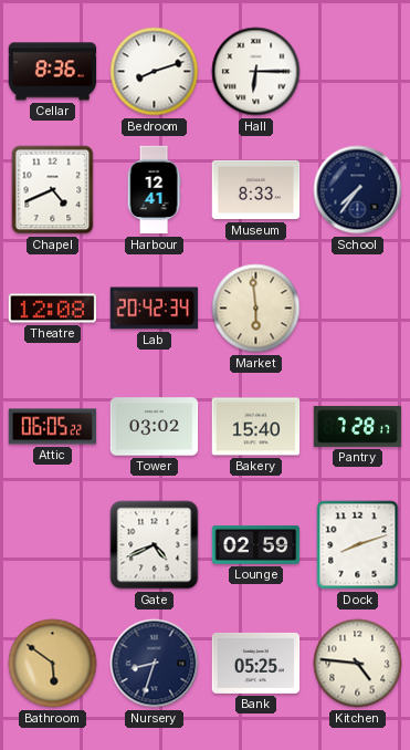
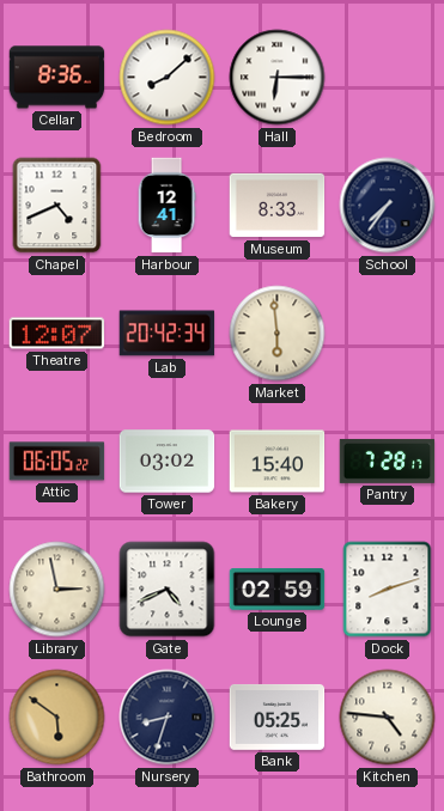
Bedroom: 8:12 -> 8:08 (168, 78)
Theatre: 12:08 -> 12:07 (57, 334)
Library: none -> 2:58 (57, 590)
